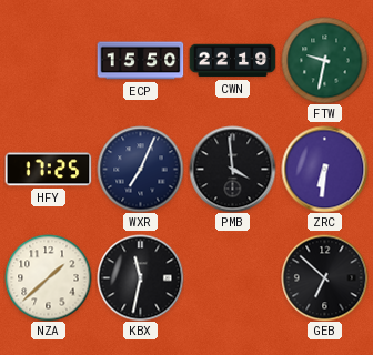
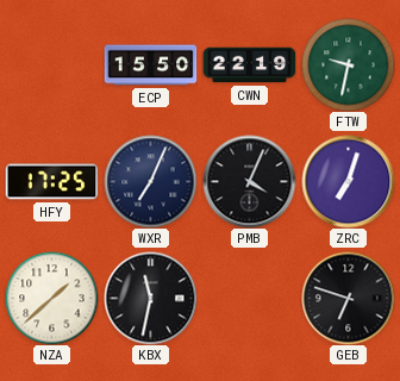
PMB: 3:59 -> 4:04 (249, 181)
ZRC: 6:31 -> 7:03 (348, 181)
GEB: 6:52 -> 6:48 (348, 298)
